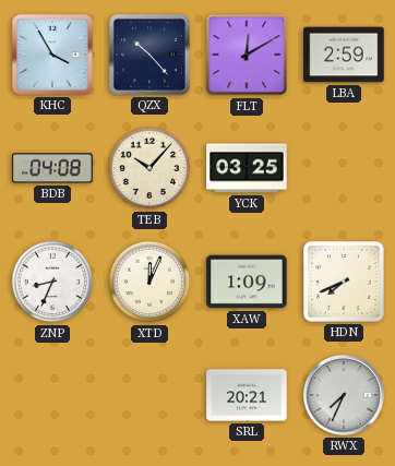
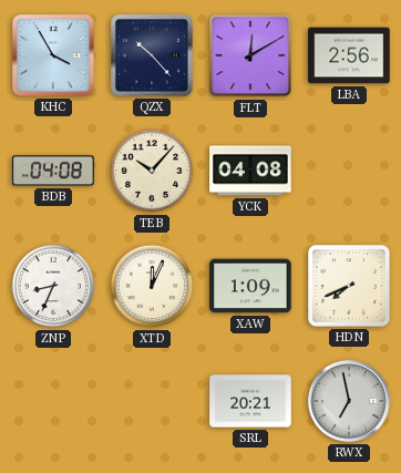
LBA: 2:59 -> 2:56 (349, 55)
YCK: 03:25 -> 04:08 (250, 171)
RWX: 7:34 -> 6:58 (349, 401)
